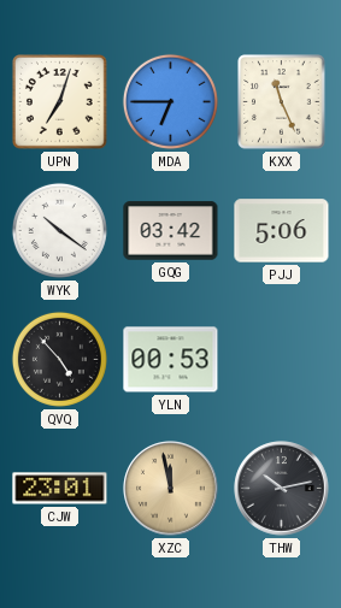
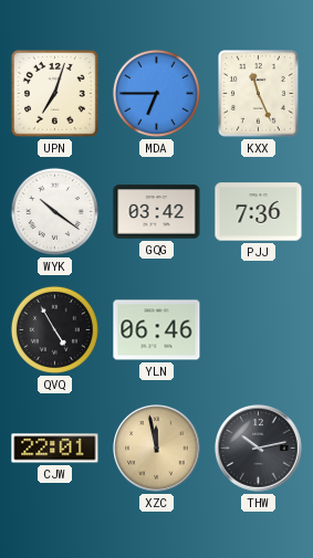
PJJ: 5:06 -> 7:36 (259, 212)
QVQ: 4:53 -> 4:55 (54, 329)
YLN: 00:53 -> 06:46 (157, 330)
CJW: 23:01 -> 22:01 (55, 449)
